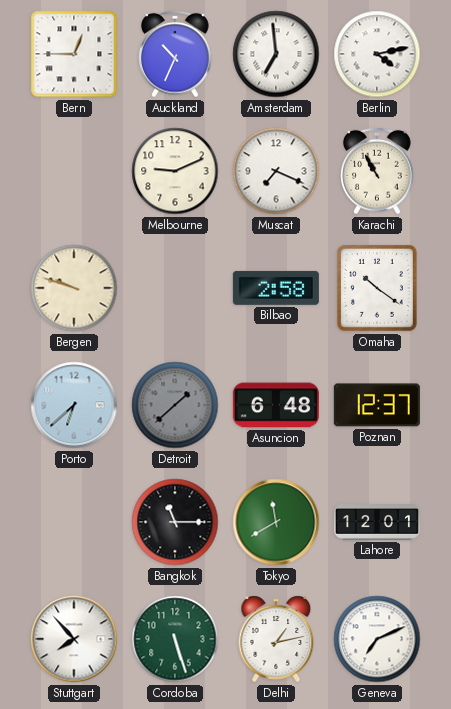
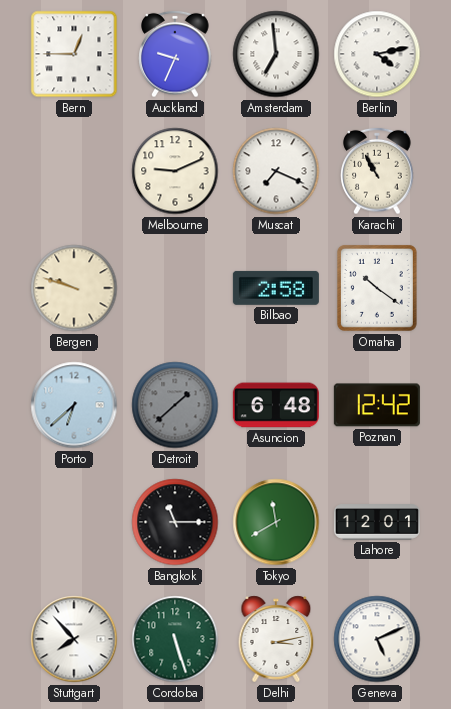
Auckland: 10:34 -> 9:34 (175, 54)
Poznan: 12:37 -> 12:42 (377, 405)
Delhi: 1:13 -> 3:13 (276, 639)
Geneva: 7:11 -> 5:11 (377, 639)
